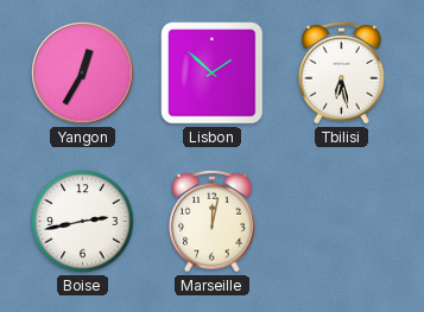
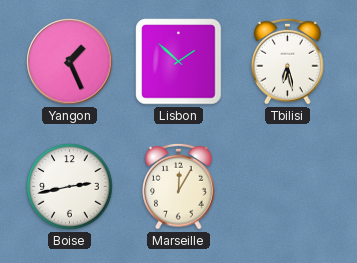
Yangon: 12:35 -> 1:26 (70, 62)
Marseille: 12:02 -> 12:05 (179, 186)
